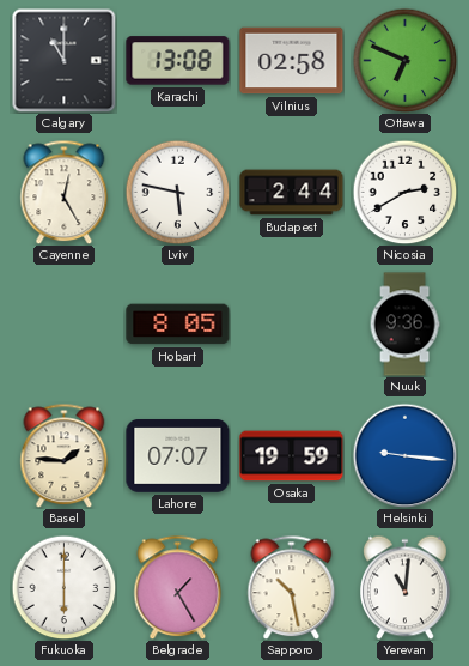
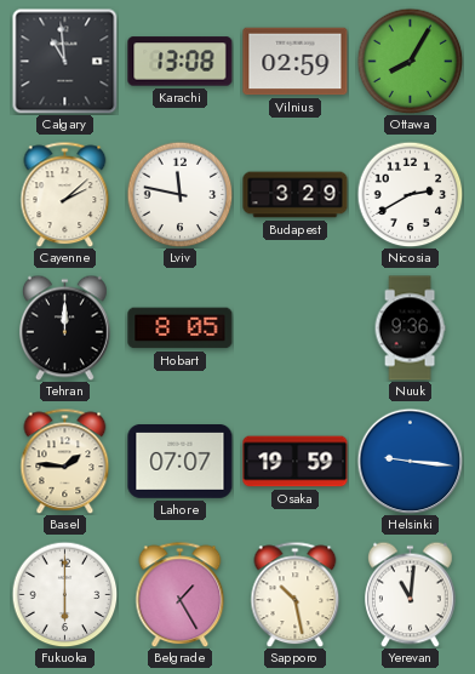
Calgary: 11:00 -> 10:59 (64, 61)
Vilnius: 02:58 -> 02:59 (296, 62)
Ottawa: 6:49 -> 8:05 (410, 61)
Cayenne: 12:25 -> 2:08 (65, 194)
Lviv: 5:47 -> 11:47 (179, 194)
Budapest: 2:44 -> 3:29 (296, 195)
Tehran: none -> 12:00 (65, 327)
